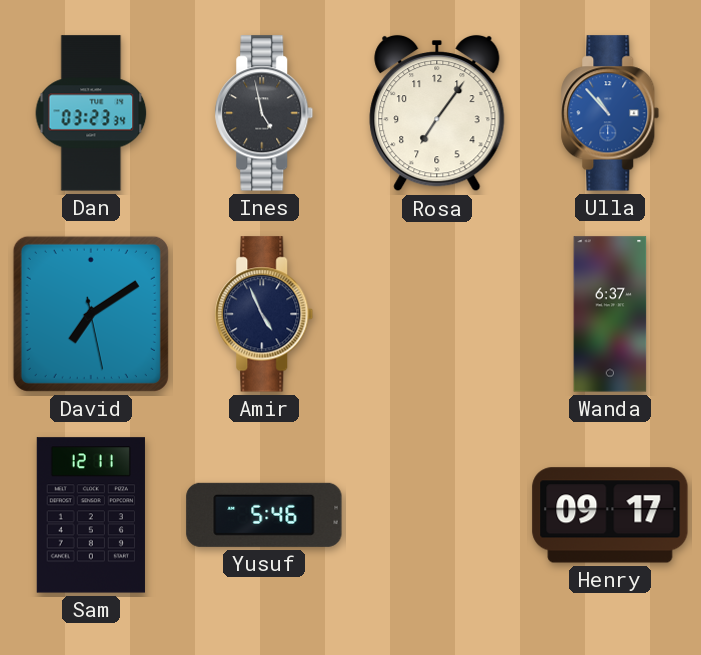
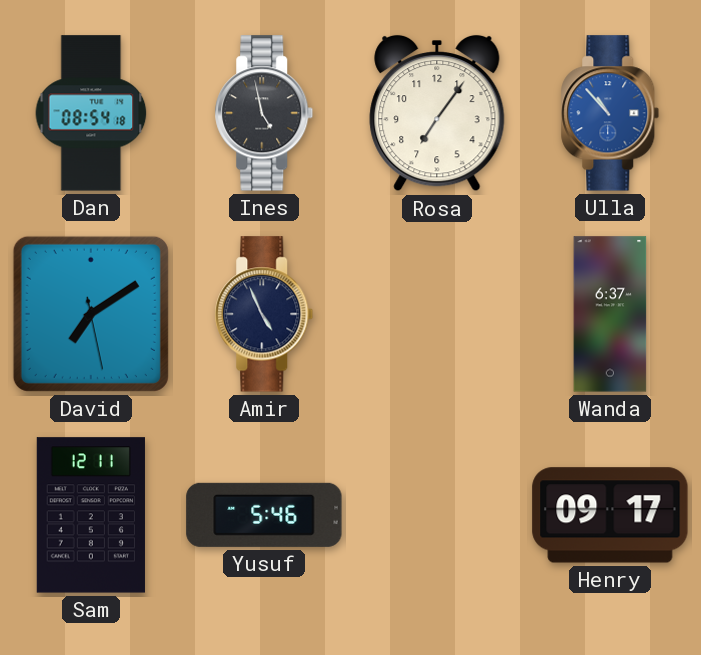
Dan: 03:23 -> 08:54 (91, 113)
